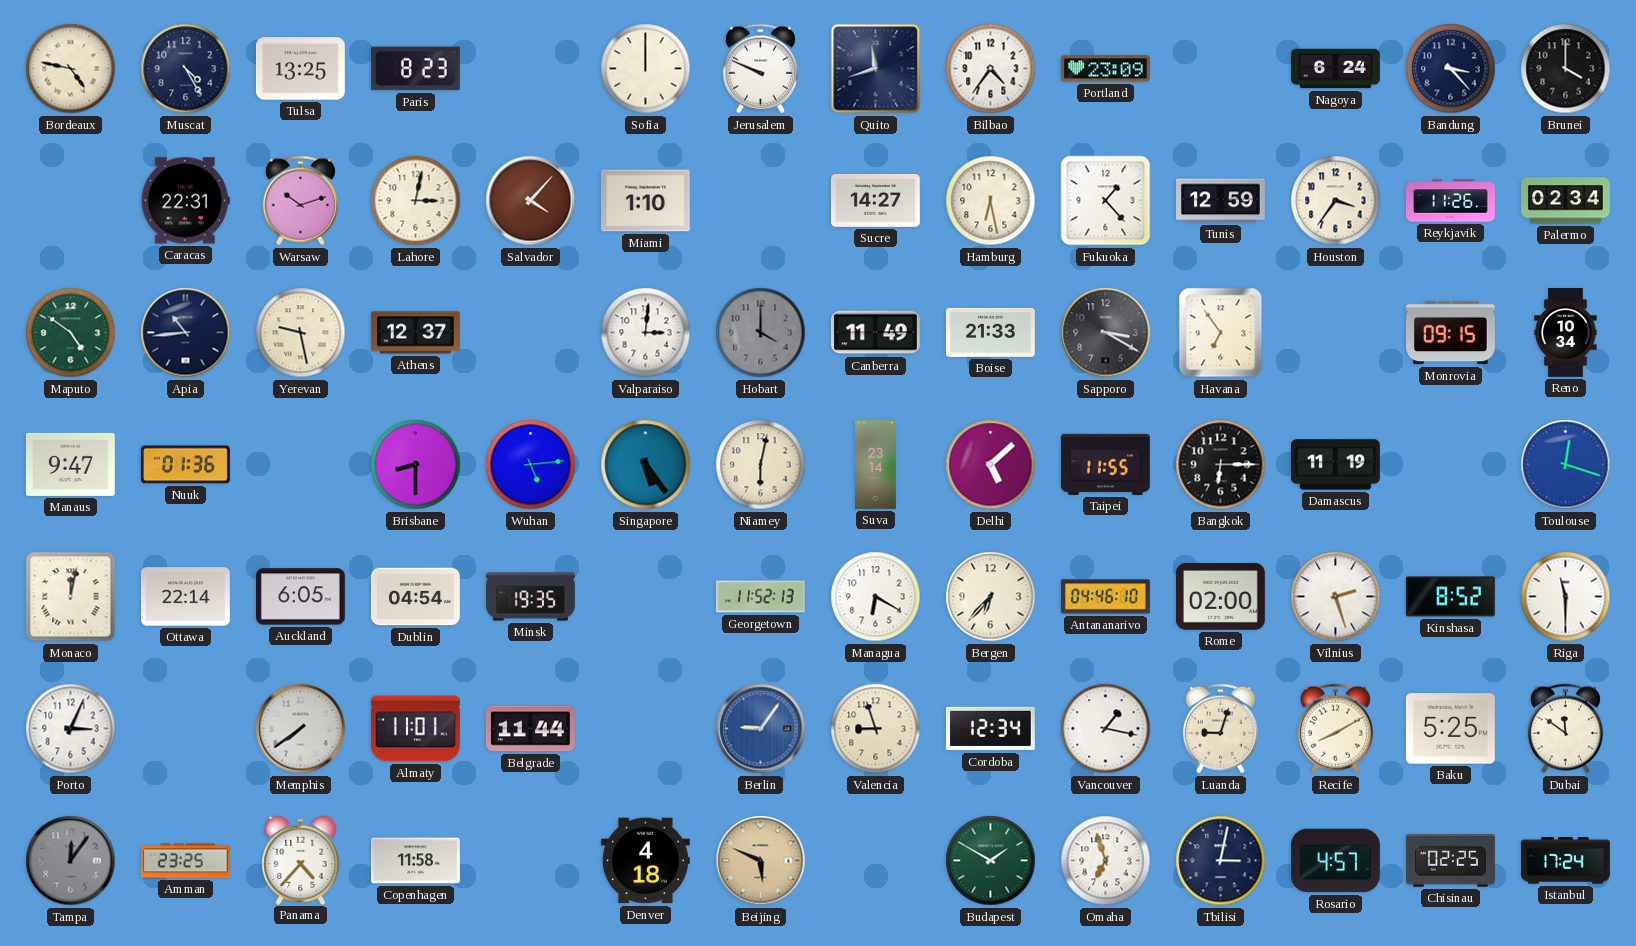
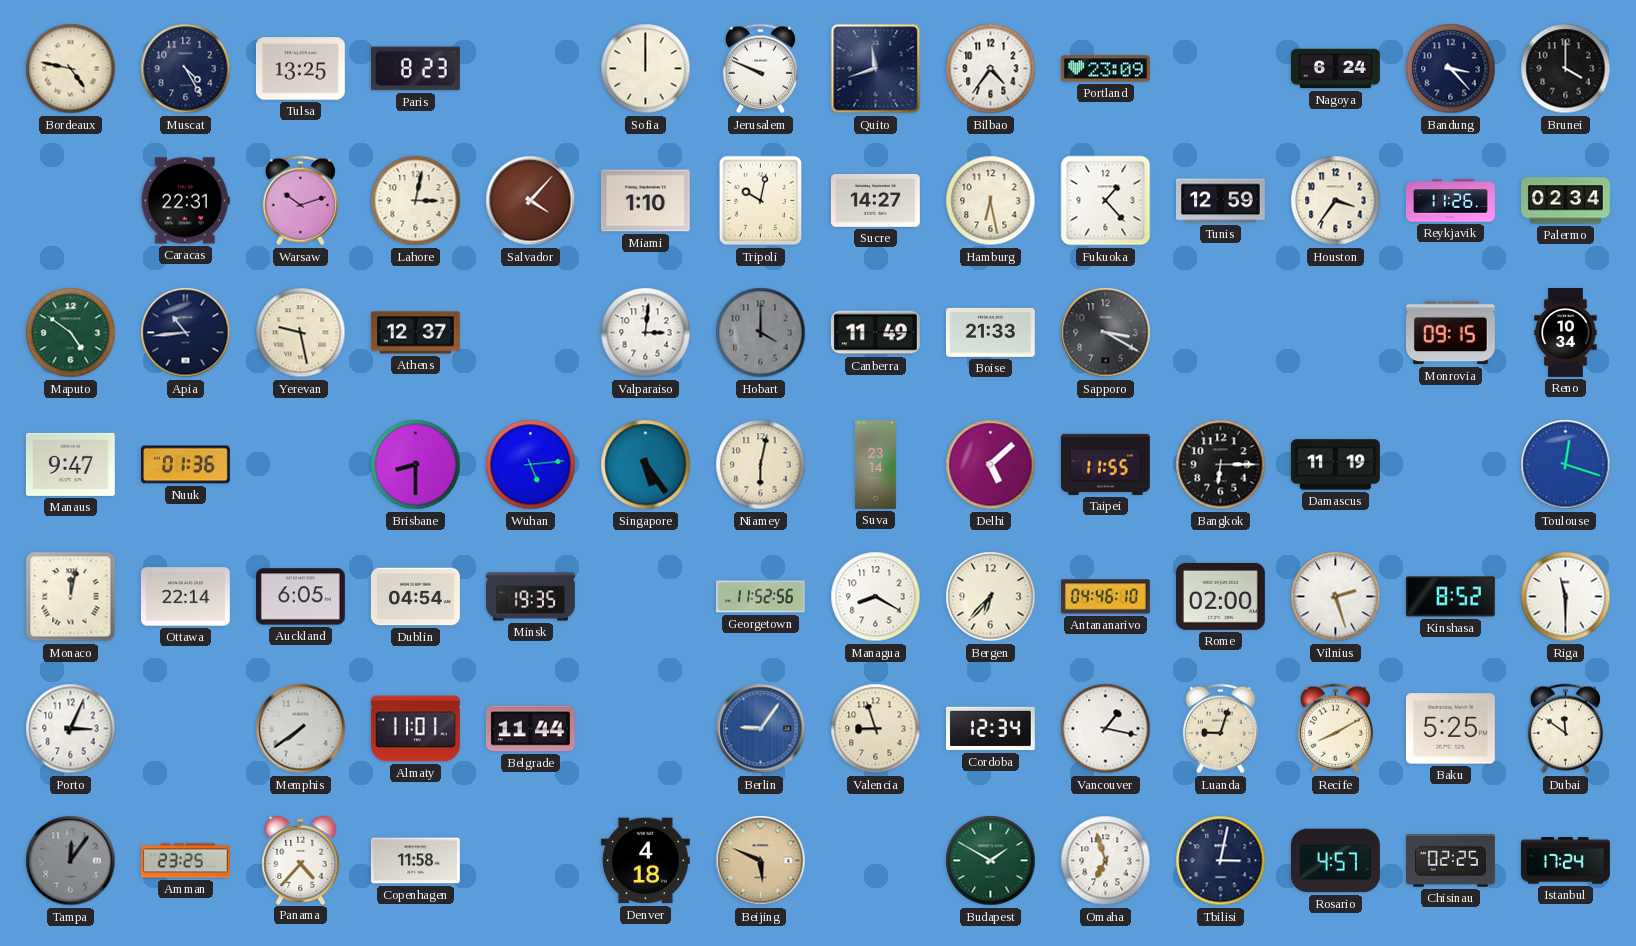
Tripoli: none -> 10:02 (761, 201)
Havana: 6:54 -> none (1221, 333)
Georgetown: 11:52:13 -> 11:52:56 (760, 597)
Managua: 6:20 -> 8:20 (876, 597)
